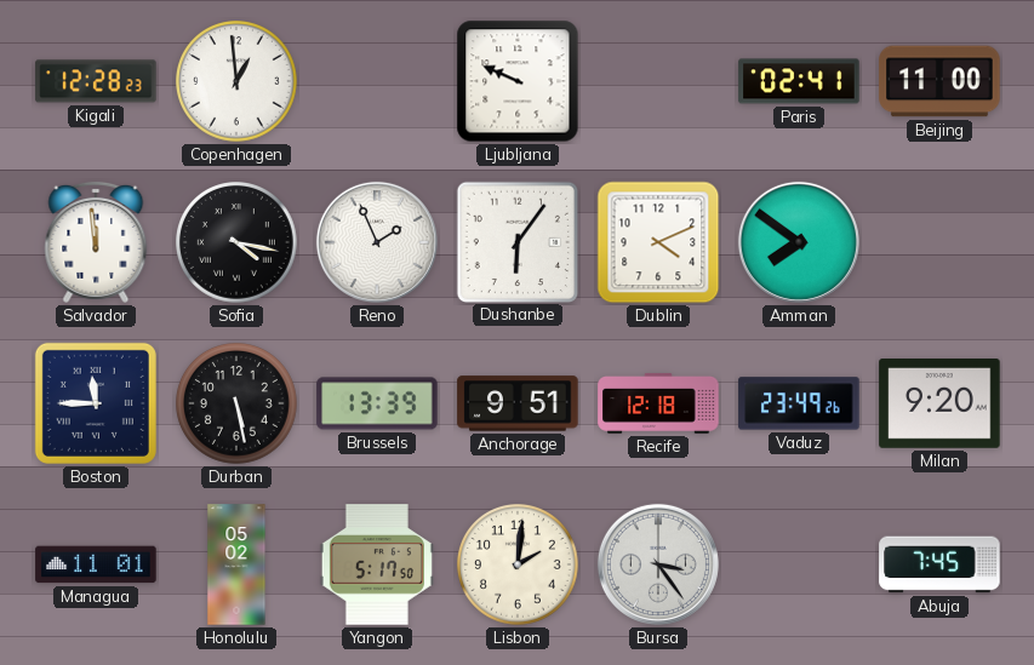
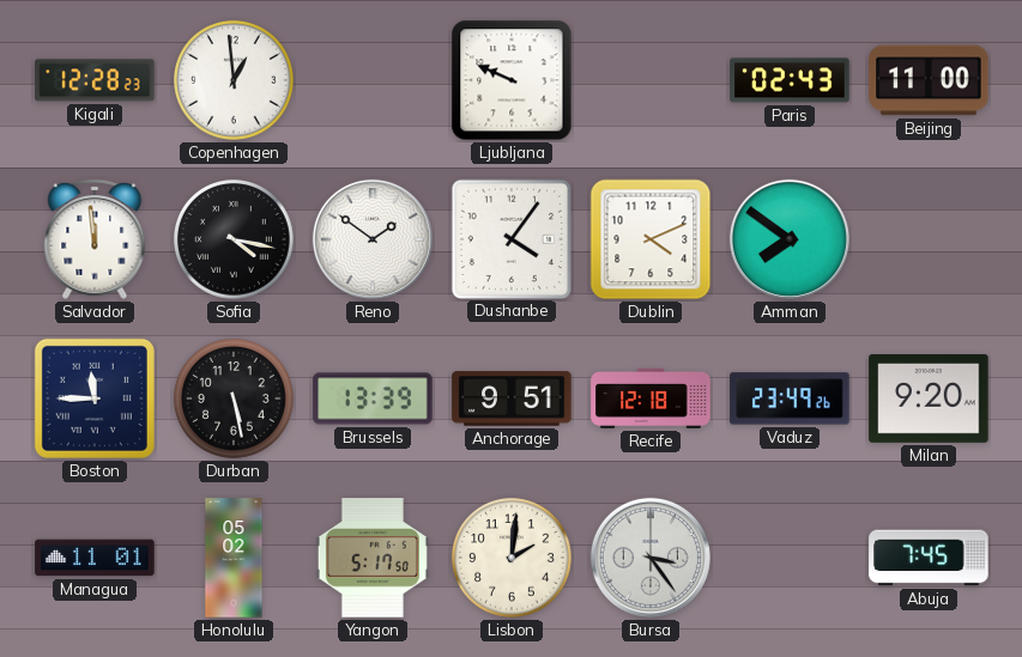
Paris: 02:41 -> 02:43 (790, 80)
Reno: 1:56 -> 1:51 (373, 239)
Dushanbe: 6:06 -> 4:06 (510, 238)
